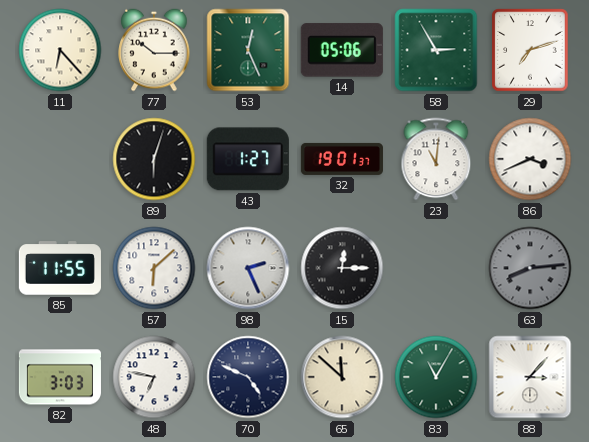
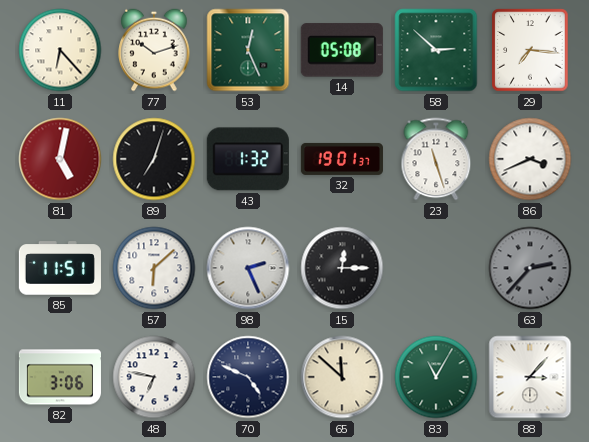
77: 10:15 -> 10:12 (154, 50)
14: 05:06 -> 05:08 (342, 50)
58: 2:55 -> 2:52 (436, 50)
29: 7:12 -> 7:16 (530, 50)
81: none -> 5:02 (60, 159)
89: 6:03 -> 7:03 (154, 159)
43: 1:27 -> 1:32 (248, 159)
23: 11:01 -> 11:27 (436, 159)
85: 11:55 -> 11:51 (60, 268)
63: 8:14 -> 2:37 (530, 268)
82: 3:03 -> 3:06 (60, 377)
